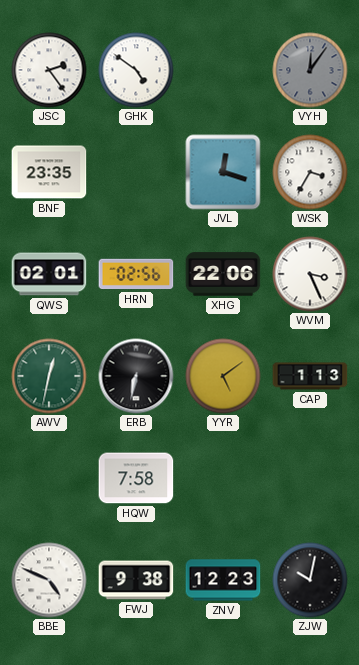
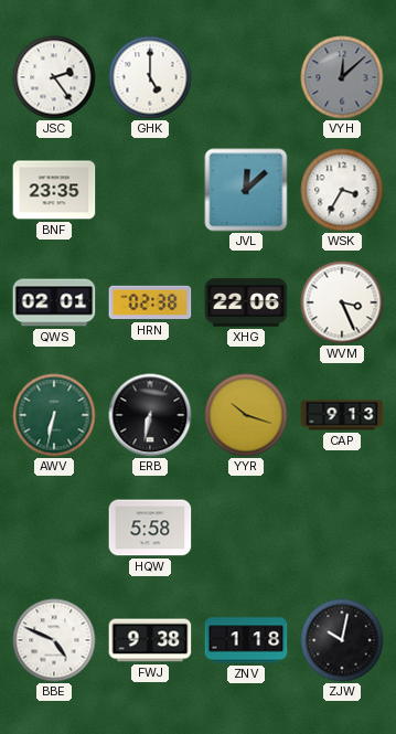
GHK: 4:51 -> 5:00 (150, 77)
VYH: 12:06 -> 12:08 (342, 77)
JVL: 12:18 -> 12:08 (246, 190)
HRN: 02:56 -> 02:38 (150, 302)
AWV: 12:32 -> 6:32 (54, 415)
YYR: 5:09 -> 10:18 (246, 415)
CAP: 1:13 -> 9:13 (342, 415)
HQW: 7:58 -> 5:58 (150, 528)
ZNV: 12:23 -> 1:18 (246, 640)
